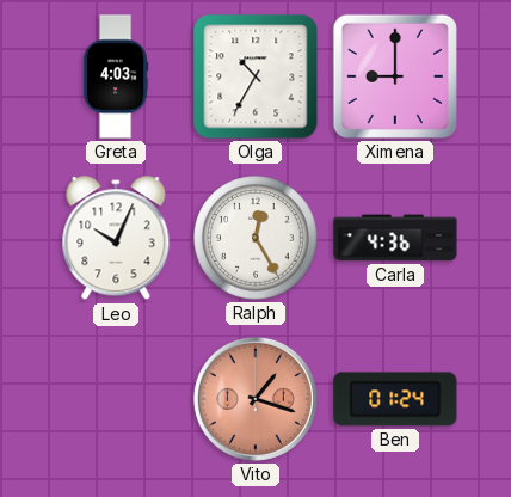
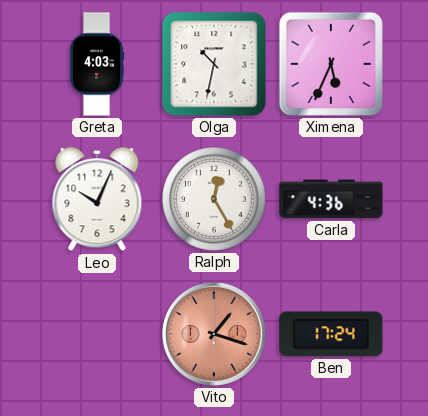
Olga: 10:35 -> 10:32 (214, 64)
Ximena: 9:00 -> 5:34 (331, 64)
Ben: 01:24 -> 17:24 (331, 334)
